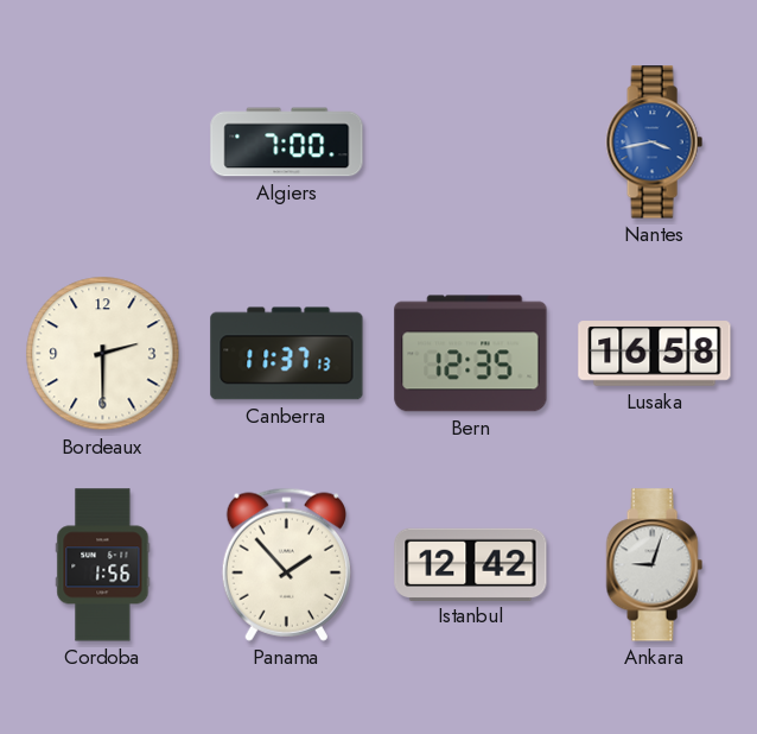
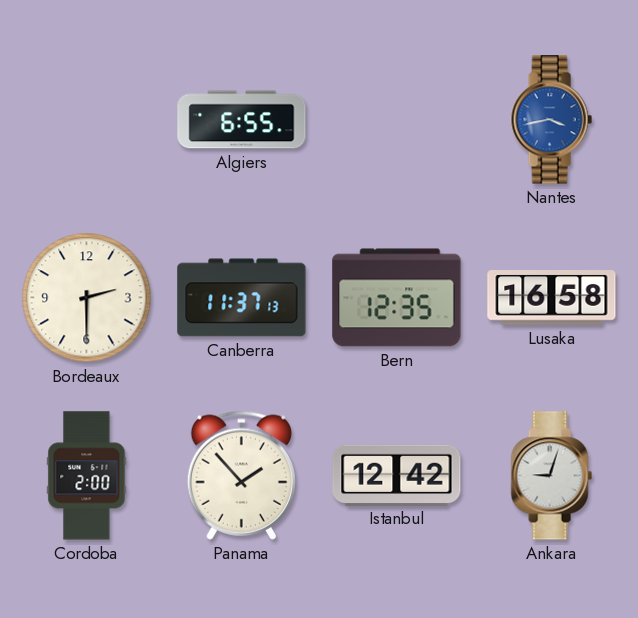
Algiers: 7:00 -> 6:55 (242, 120)
Cordoba: 1:56 -> 2:00 (87, 476)
